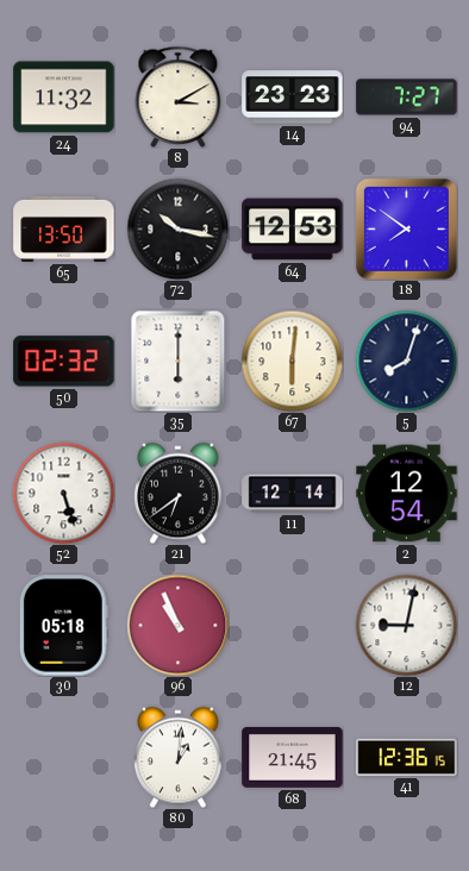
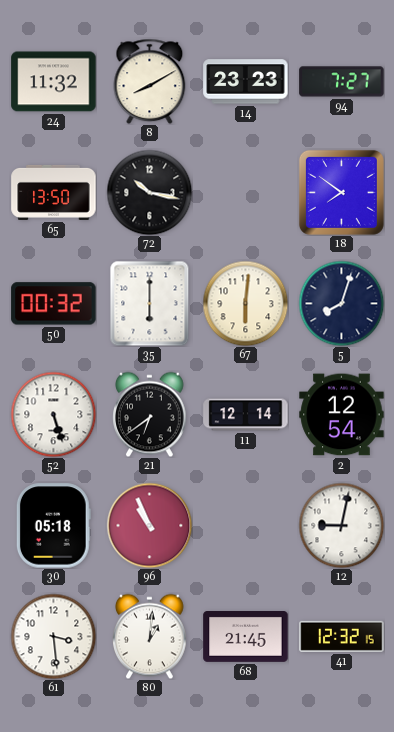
8: 3:10 -> 8:10 (150, 81)
64: 12:53 -> none (293, 230)
50: 02:32 -> 00:32 (54, 304)
61: none -> 3:29 (53, 636)
41: 12:36 -> 12:32 (342, 636)
